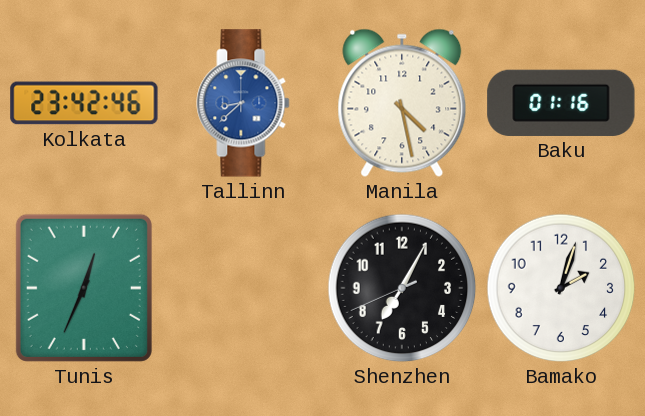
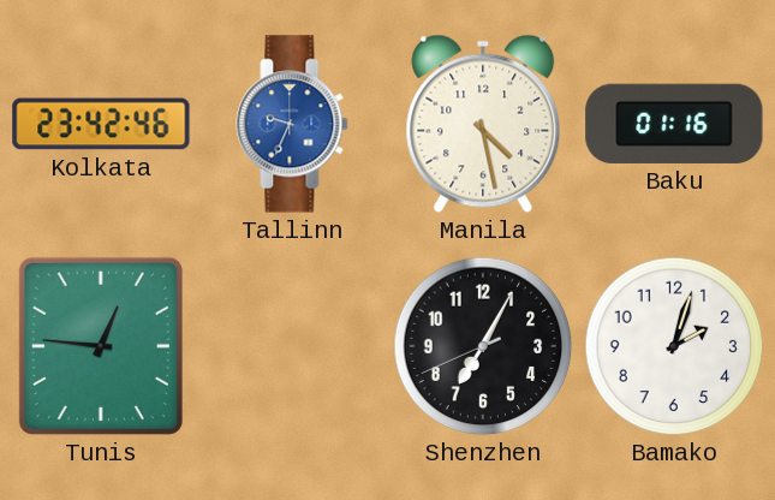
Tallinn: 8:38 -> 9:34 (292, 124)
Tunis: 12:34 -> 12:46 (101, 346)
